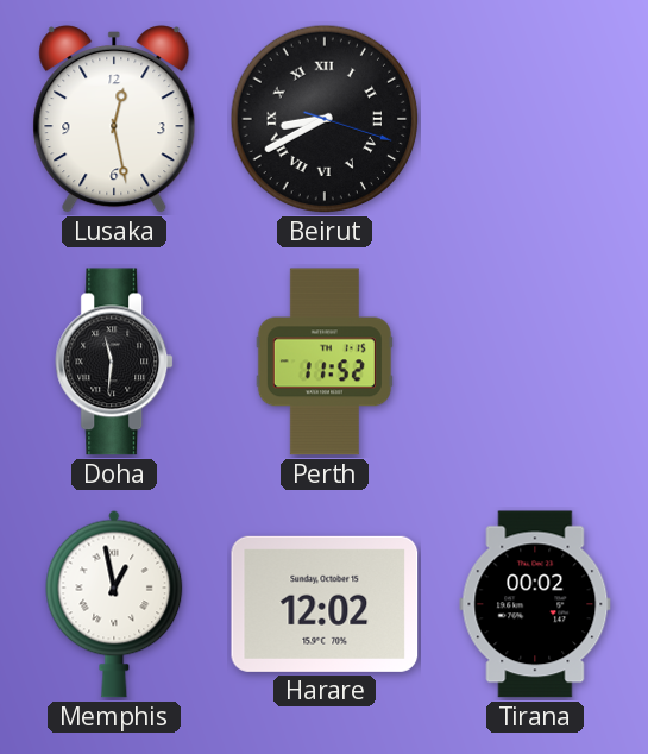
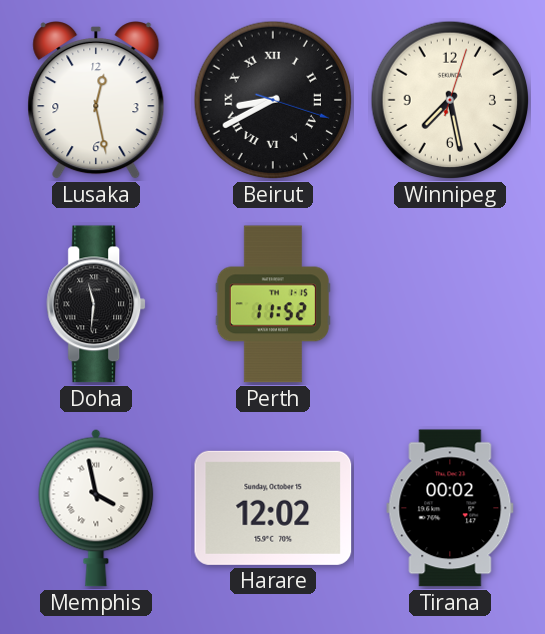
Winnipeg: none -> 7:28 (450, 100)
Memphis: 12:58 -> 3:58 (96, 508)
